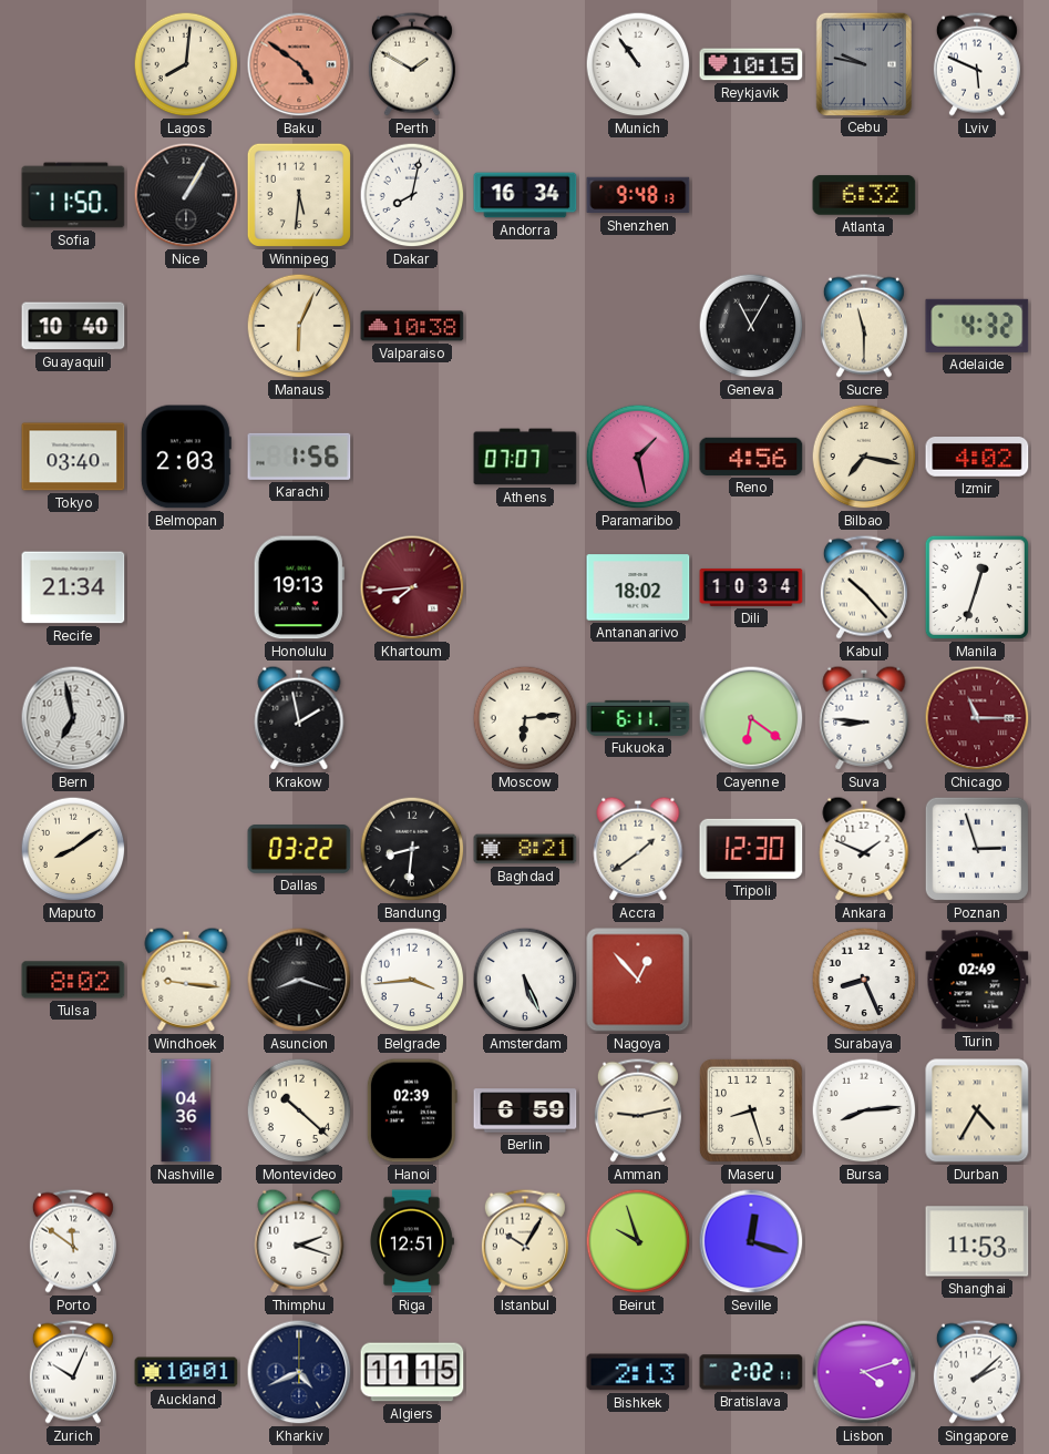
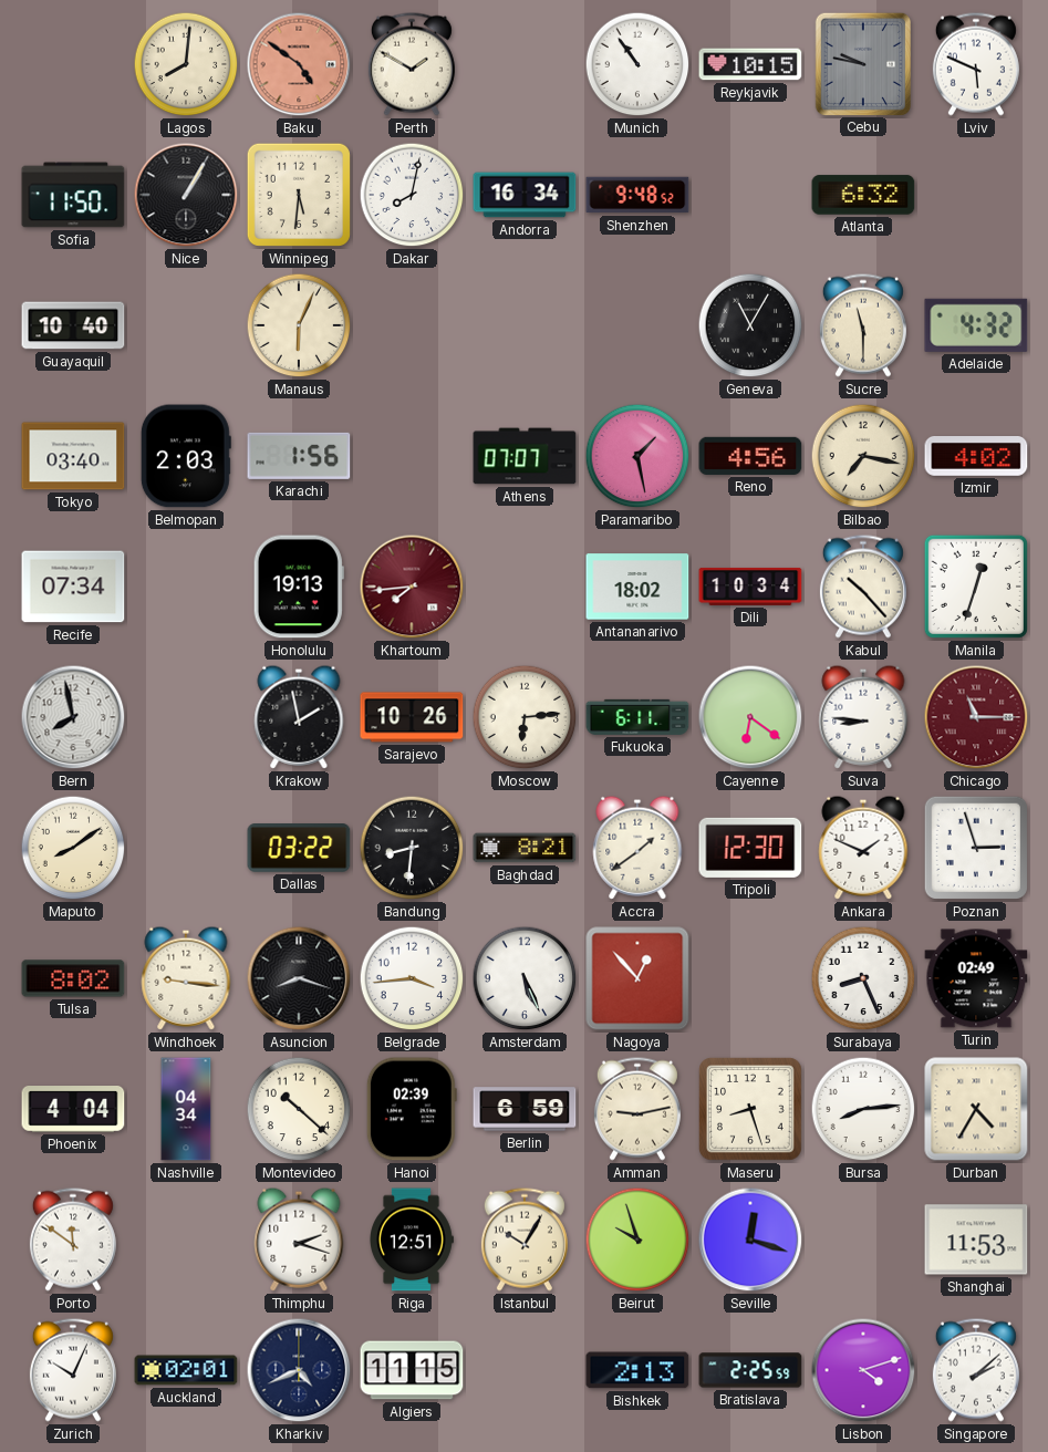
Shenzhen: 9:48:13 -> 9:48:52 (637, 195)
Valparaiso: 10:38 -> none (412, 326)
Recife: 21:34 -> 07:34 (73, 587)
Bern: 6:58 -> 7:58 (73, 717)
Sarajevo: none -> 10:26 (412, 717)
Phoenix: none -> 4:04 (73, 1110)
Nashville: 04:36 -> 04:34 (186, 1109)
Auckland: 10:01 -> 02:01 (186, 1370)
Bratislava: 2:02 -> 2:25 (750, 1370)
